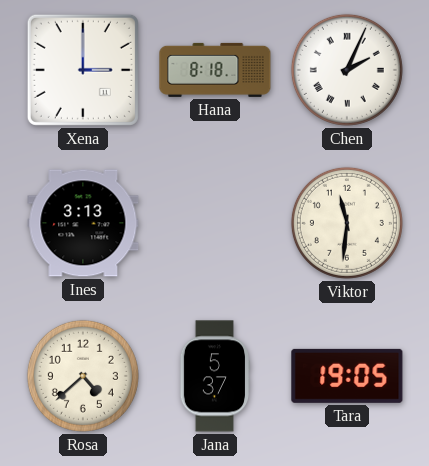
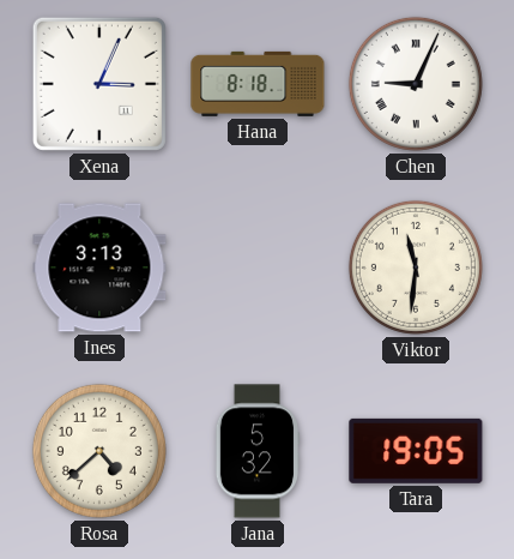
Xena: 3:00 -> 3:04 (99, 84)
Chen: 2:04 -> 9:04 (416, 84)
Jana: 5:37 -> 5:32 (258, 451)
